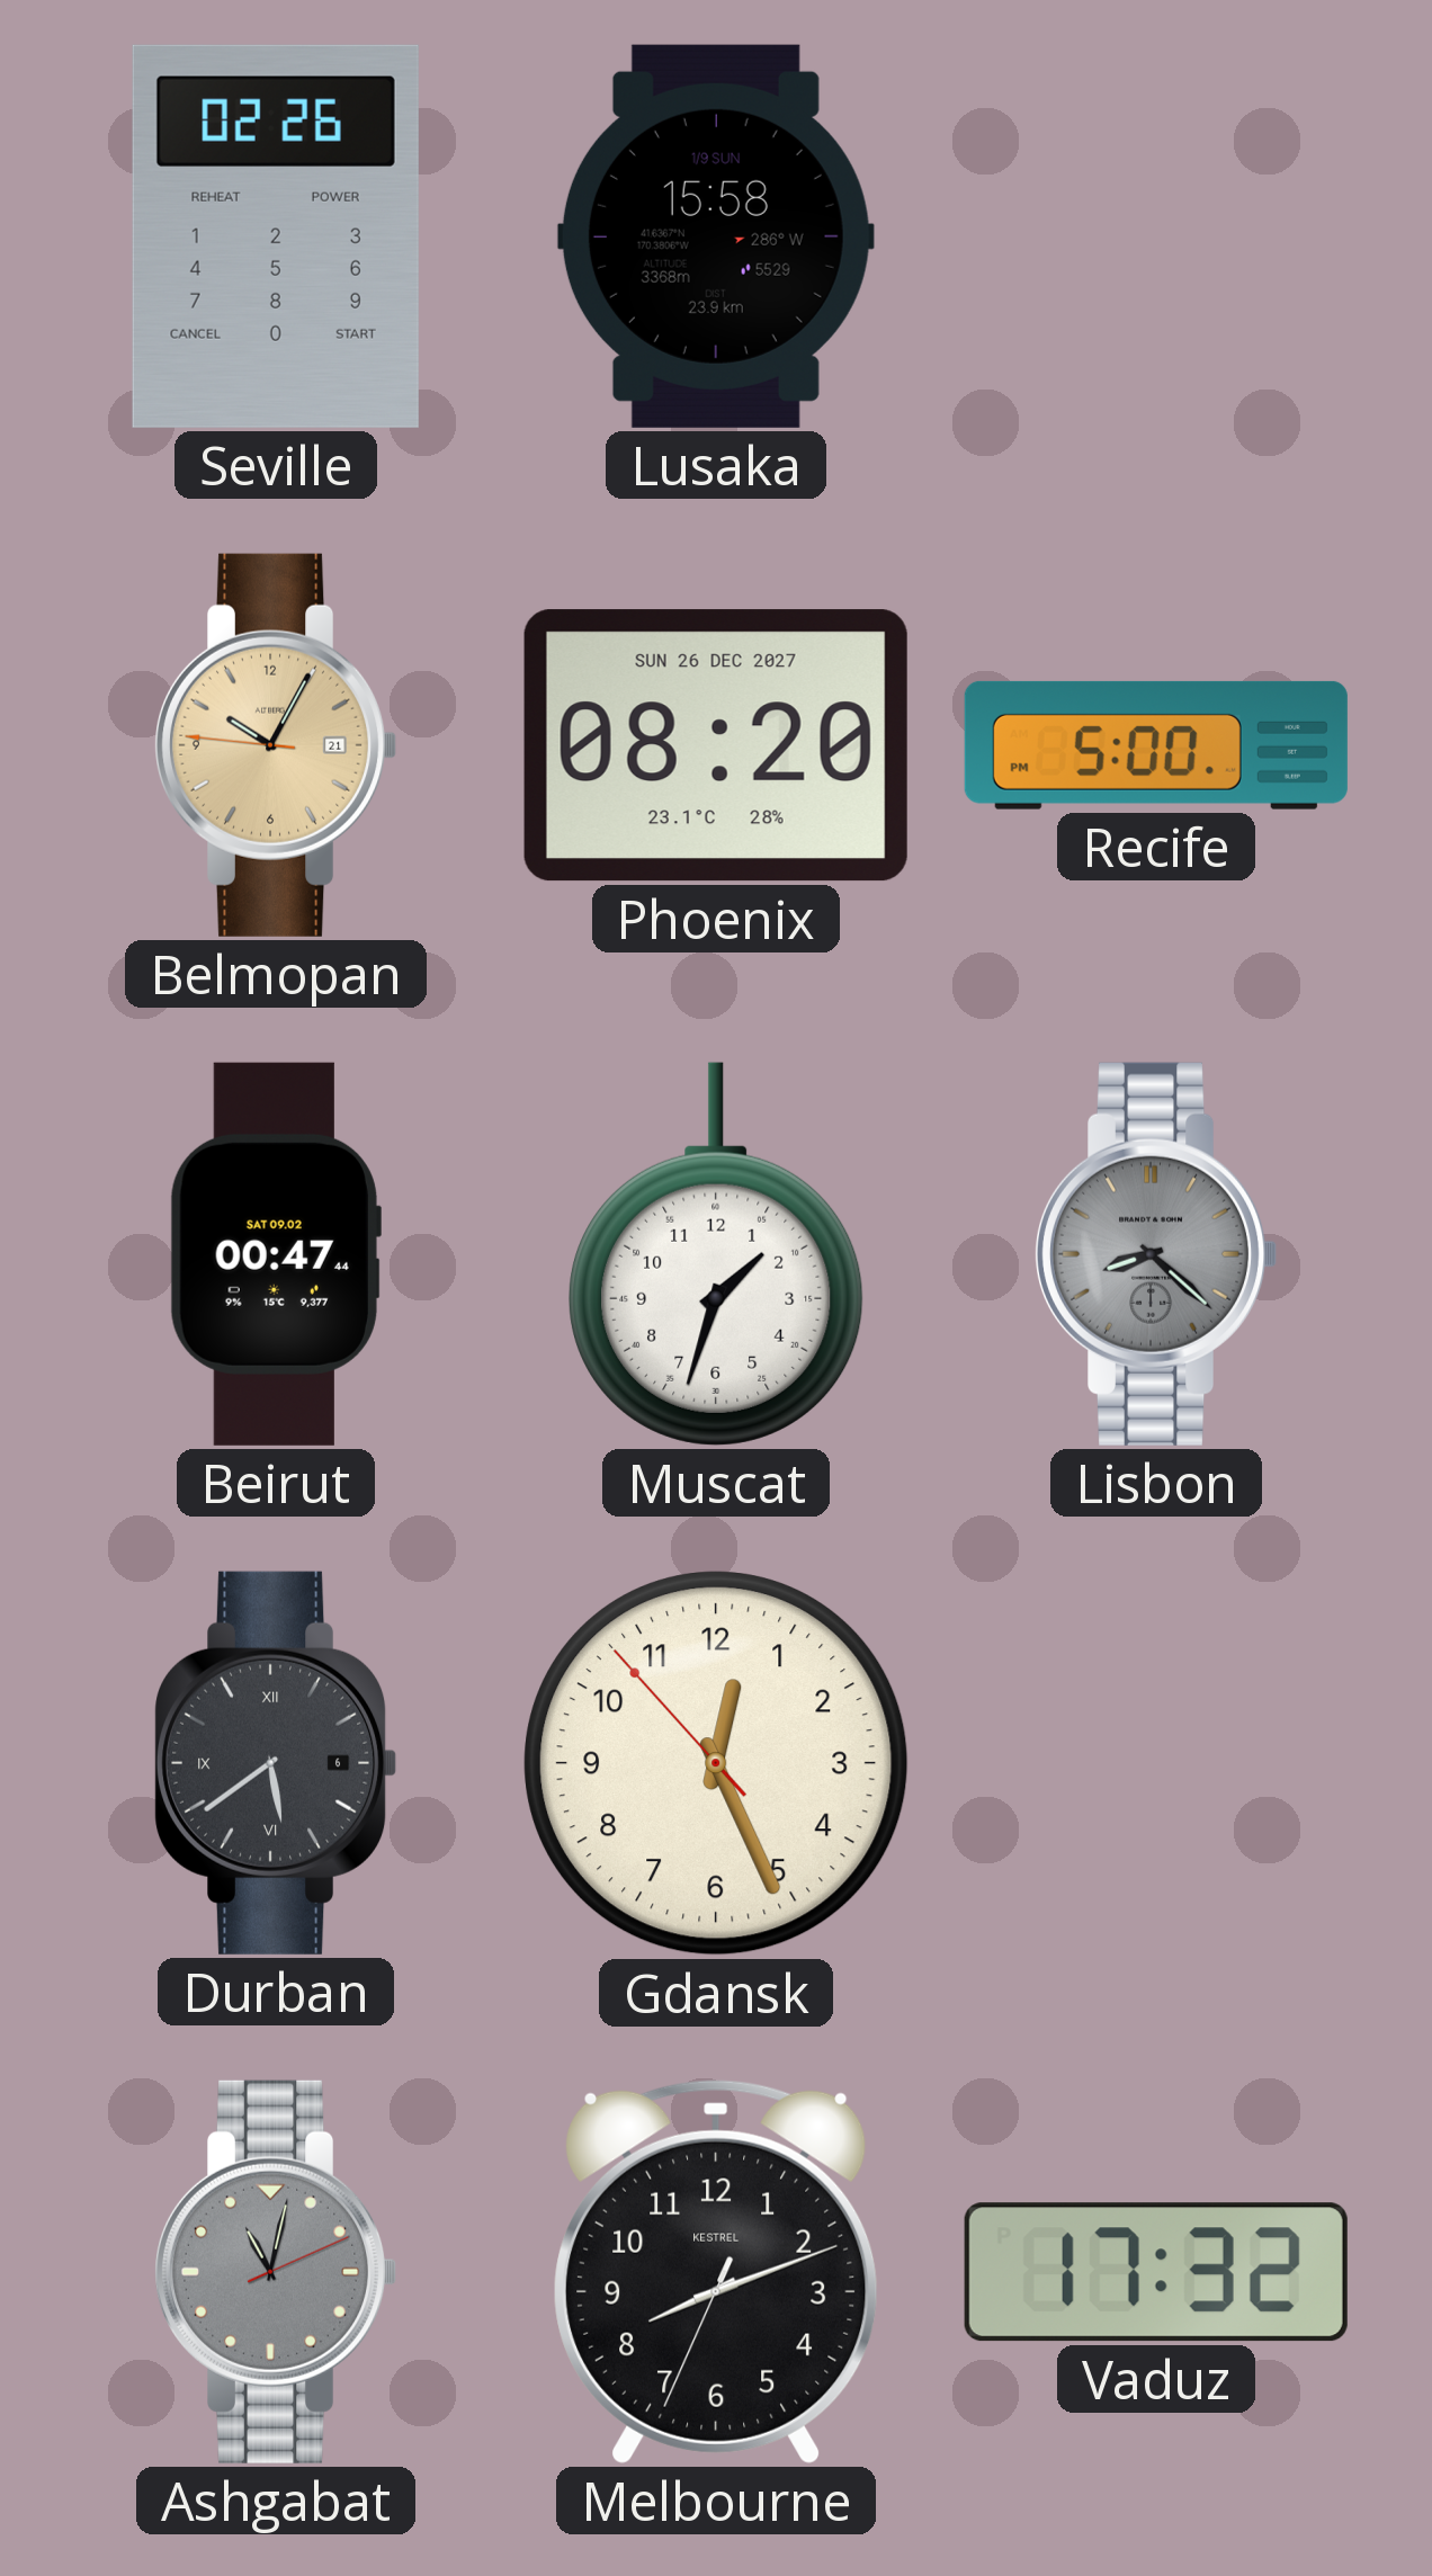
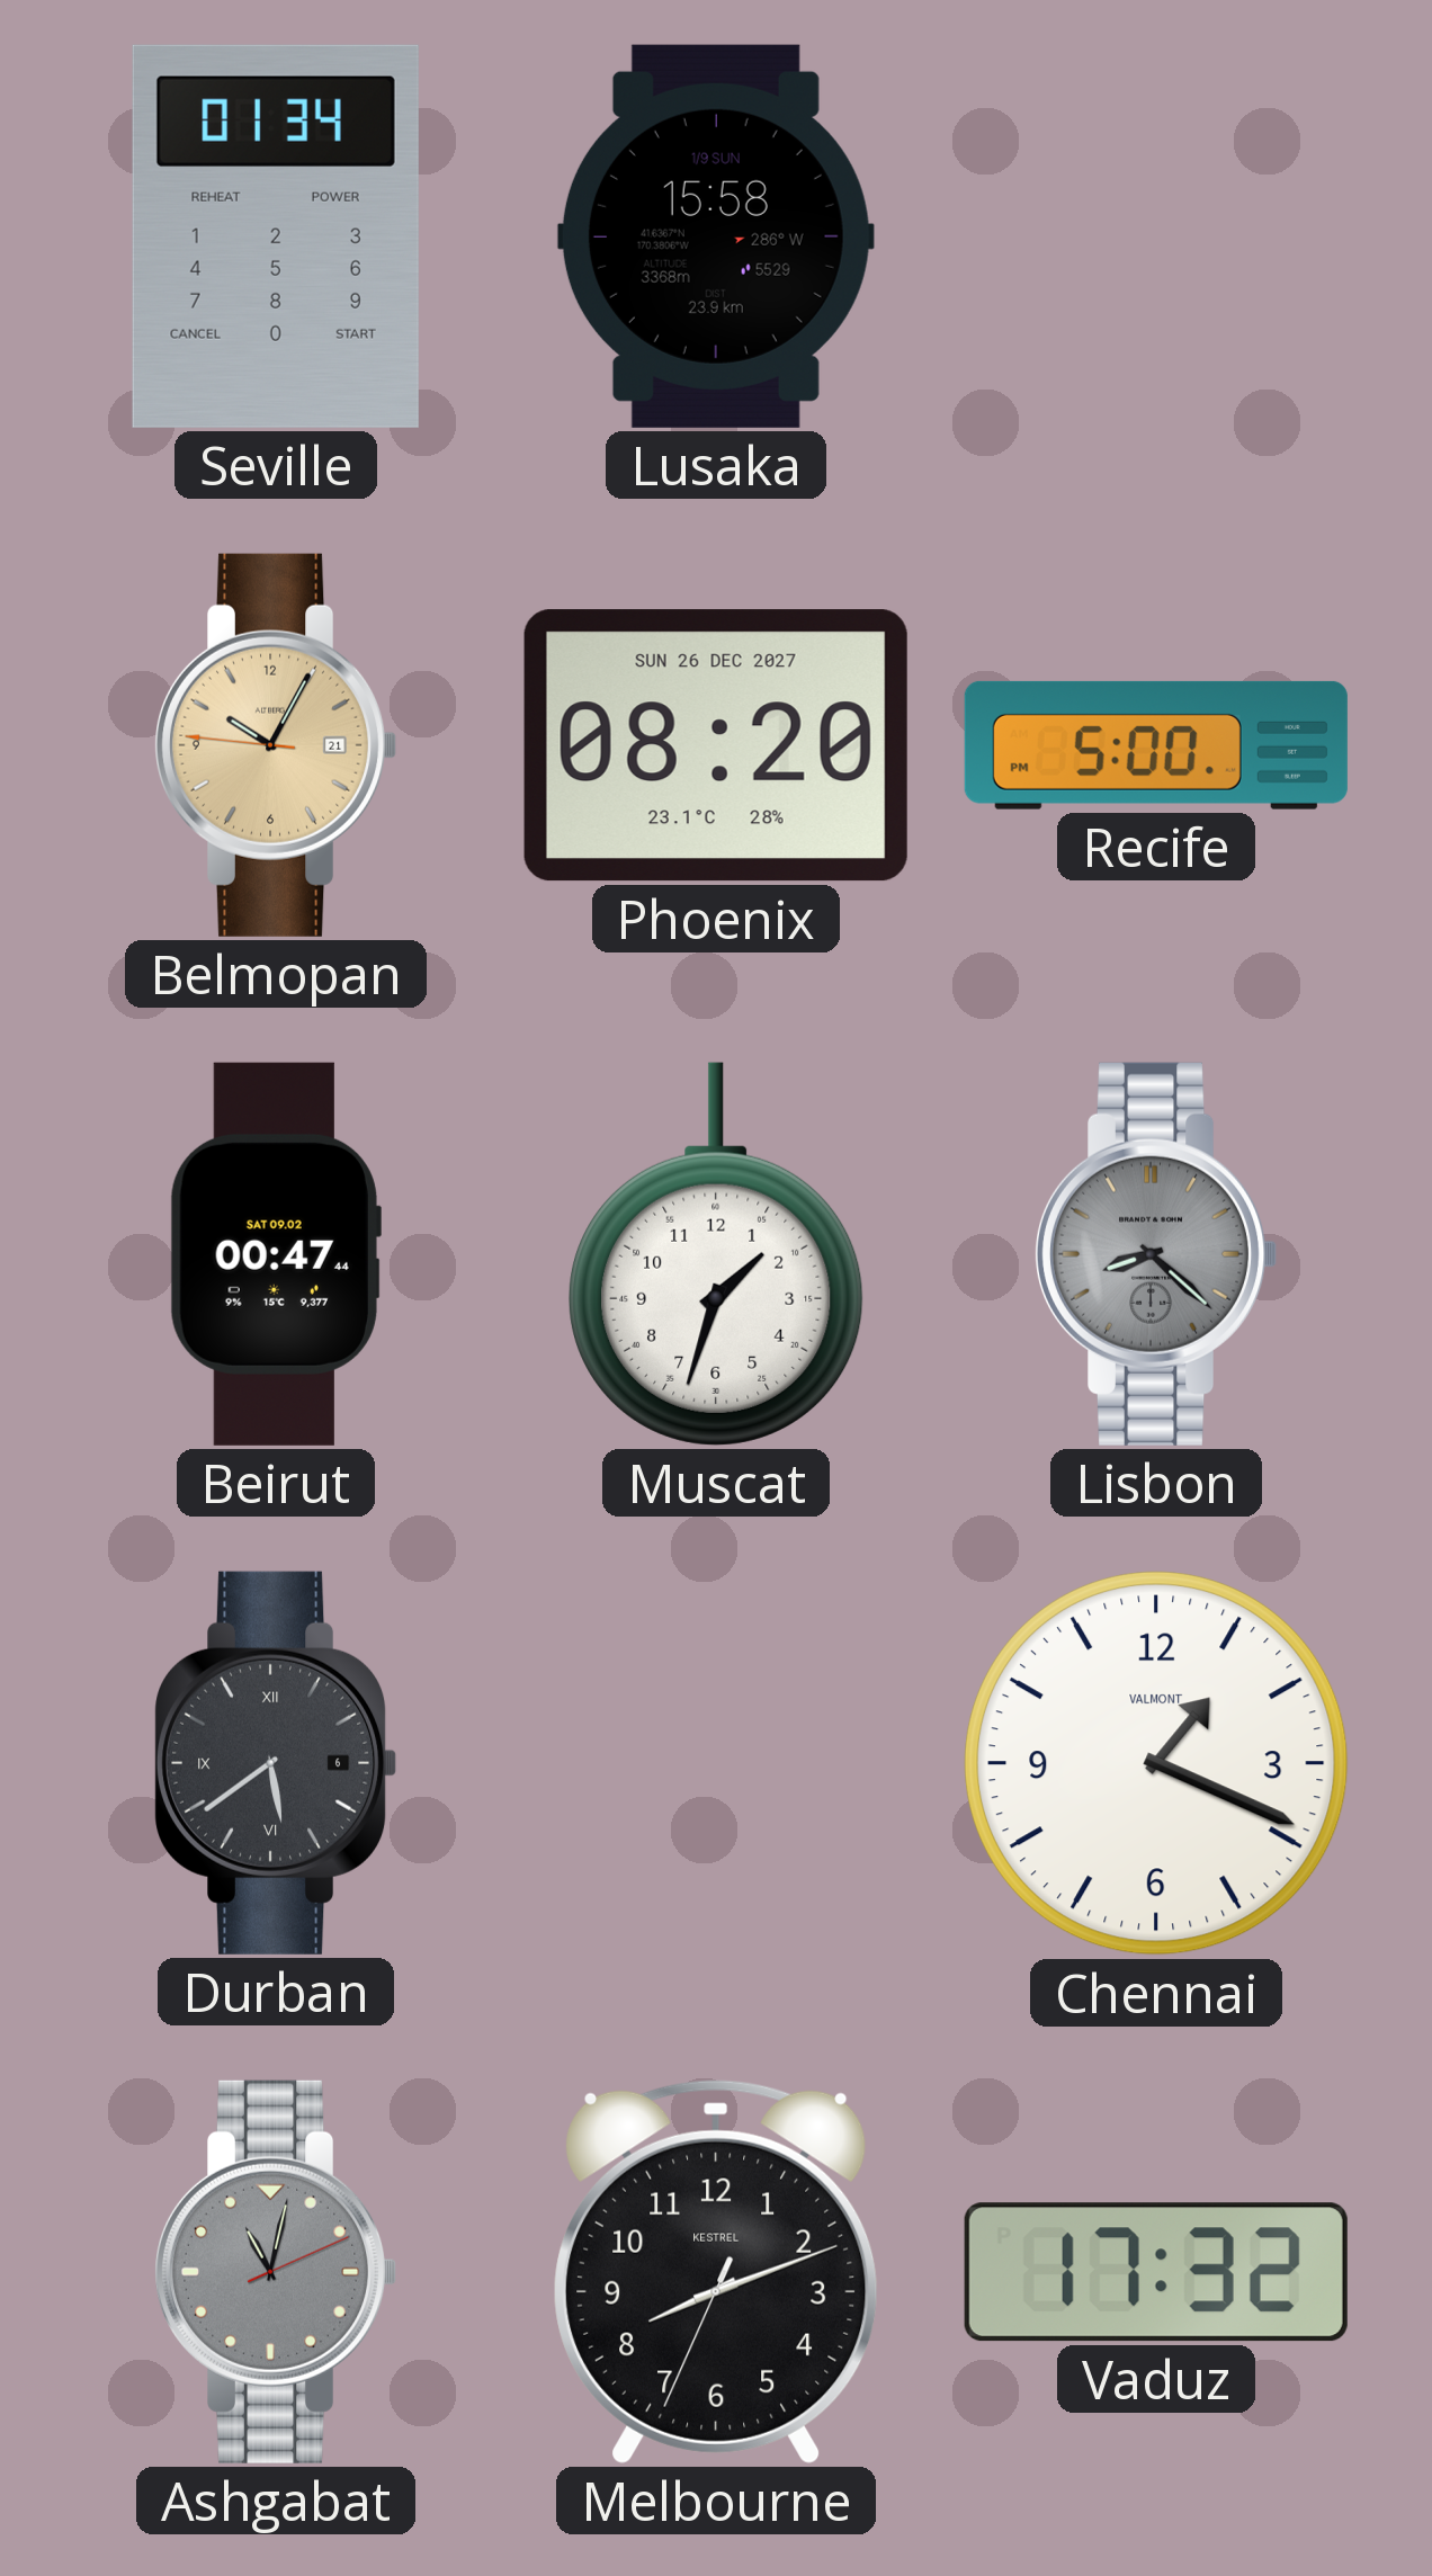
Seville: 02:26 -> 01:34 (276, 236)
Gdansk: 12:25 -> none (716, 1763)
Chennai: none -> 1:19 (1156, 1763)
